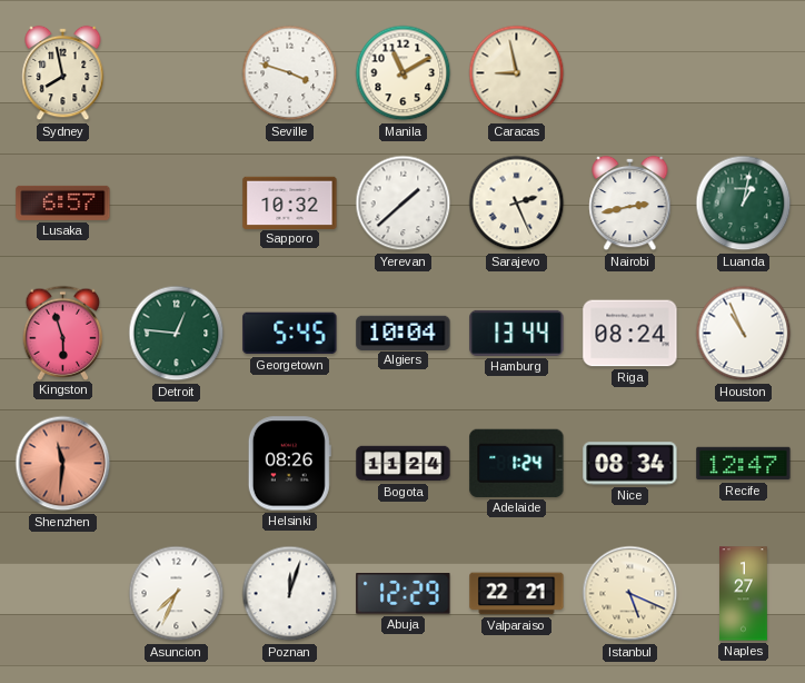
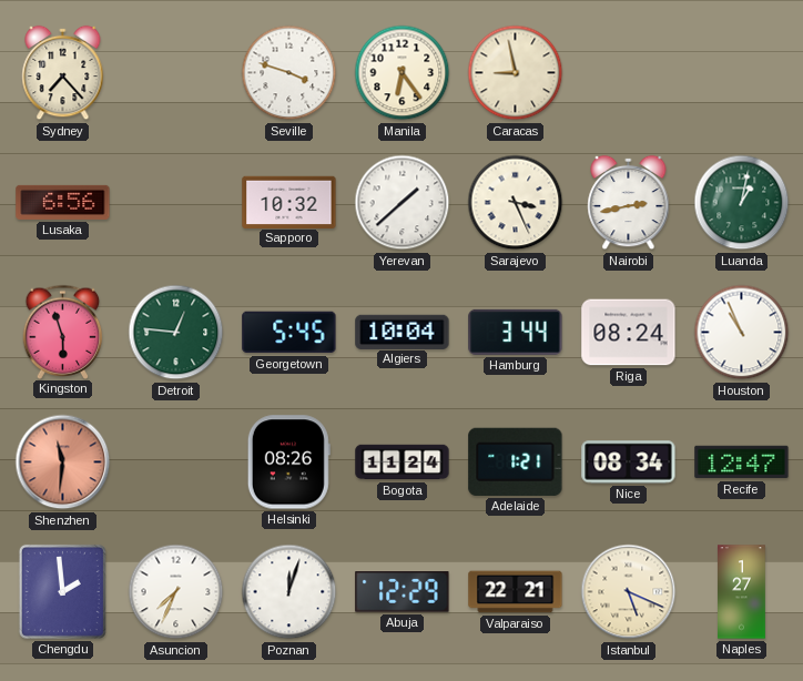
Sydney: 7:58 -> 7:23 (63, 73)
Manila: 11:10 -> 6:24 (403, 73)
Lusaka: 6:57 -> 6:56 (63, 202)
Sarajevo: 2:26 -> 3:26 (516, 203)
Hamburg: 13:44 -> 3:44 (516, 332)
Adelaide: 1:24 -> 1:21 (516, 461)
Chengdu: none -> 1:59 (62, 591)
